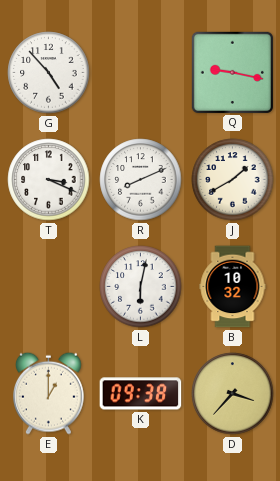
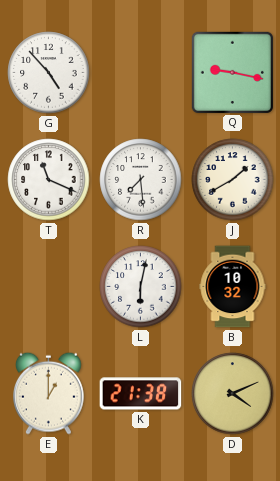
T: 3:19 -> 11:19 (49, 180)
R: 8:11 -> 7:29 (141, 180)
K: 09:38 -> 21:38 (141, 394)
D: 3:37 -> 4:11 (233, 394)
